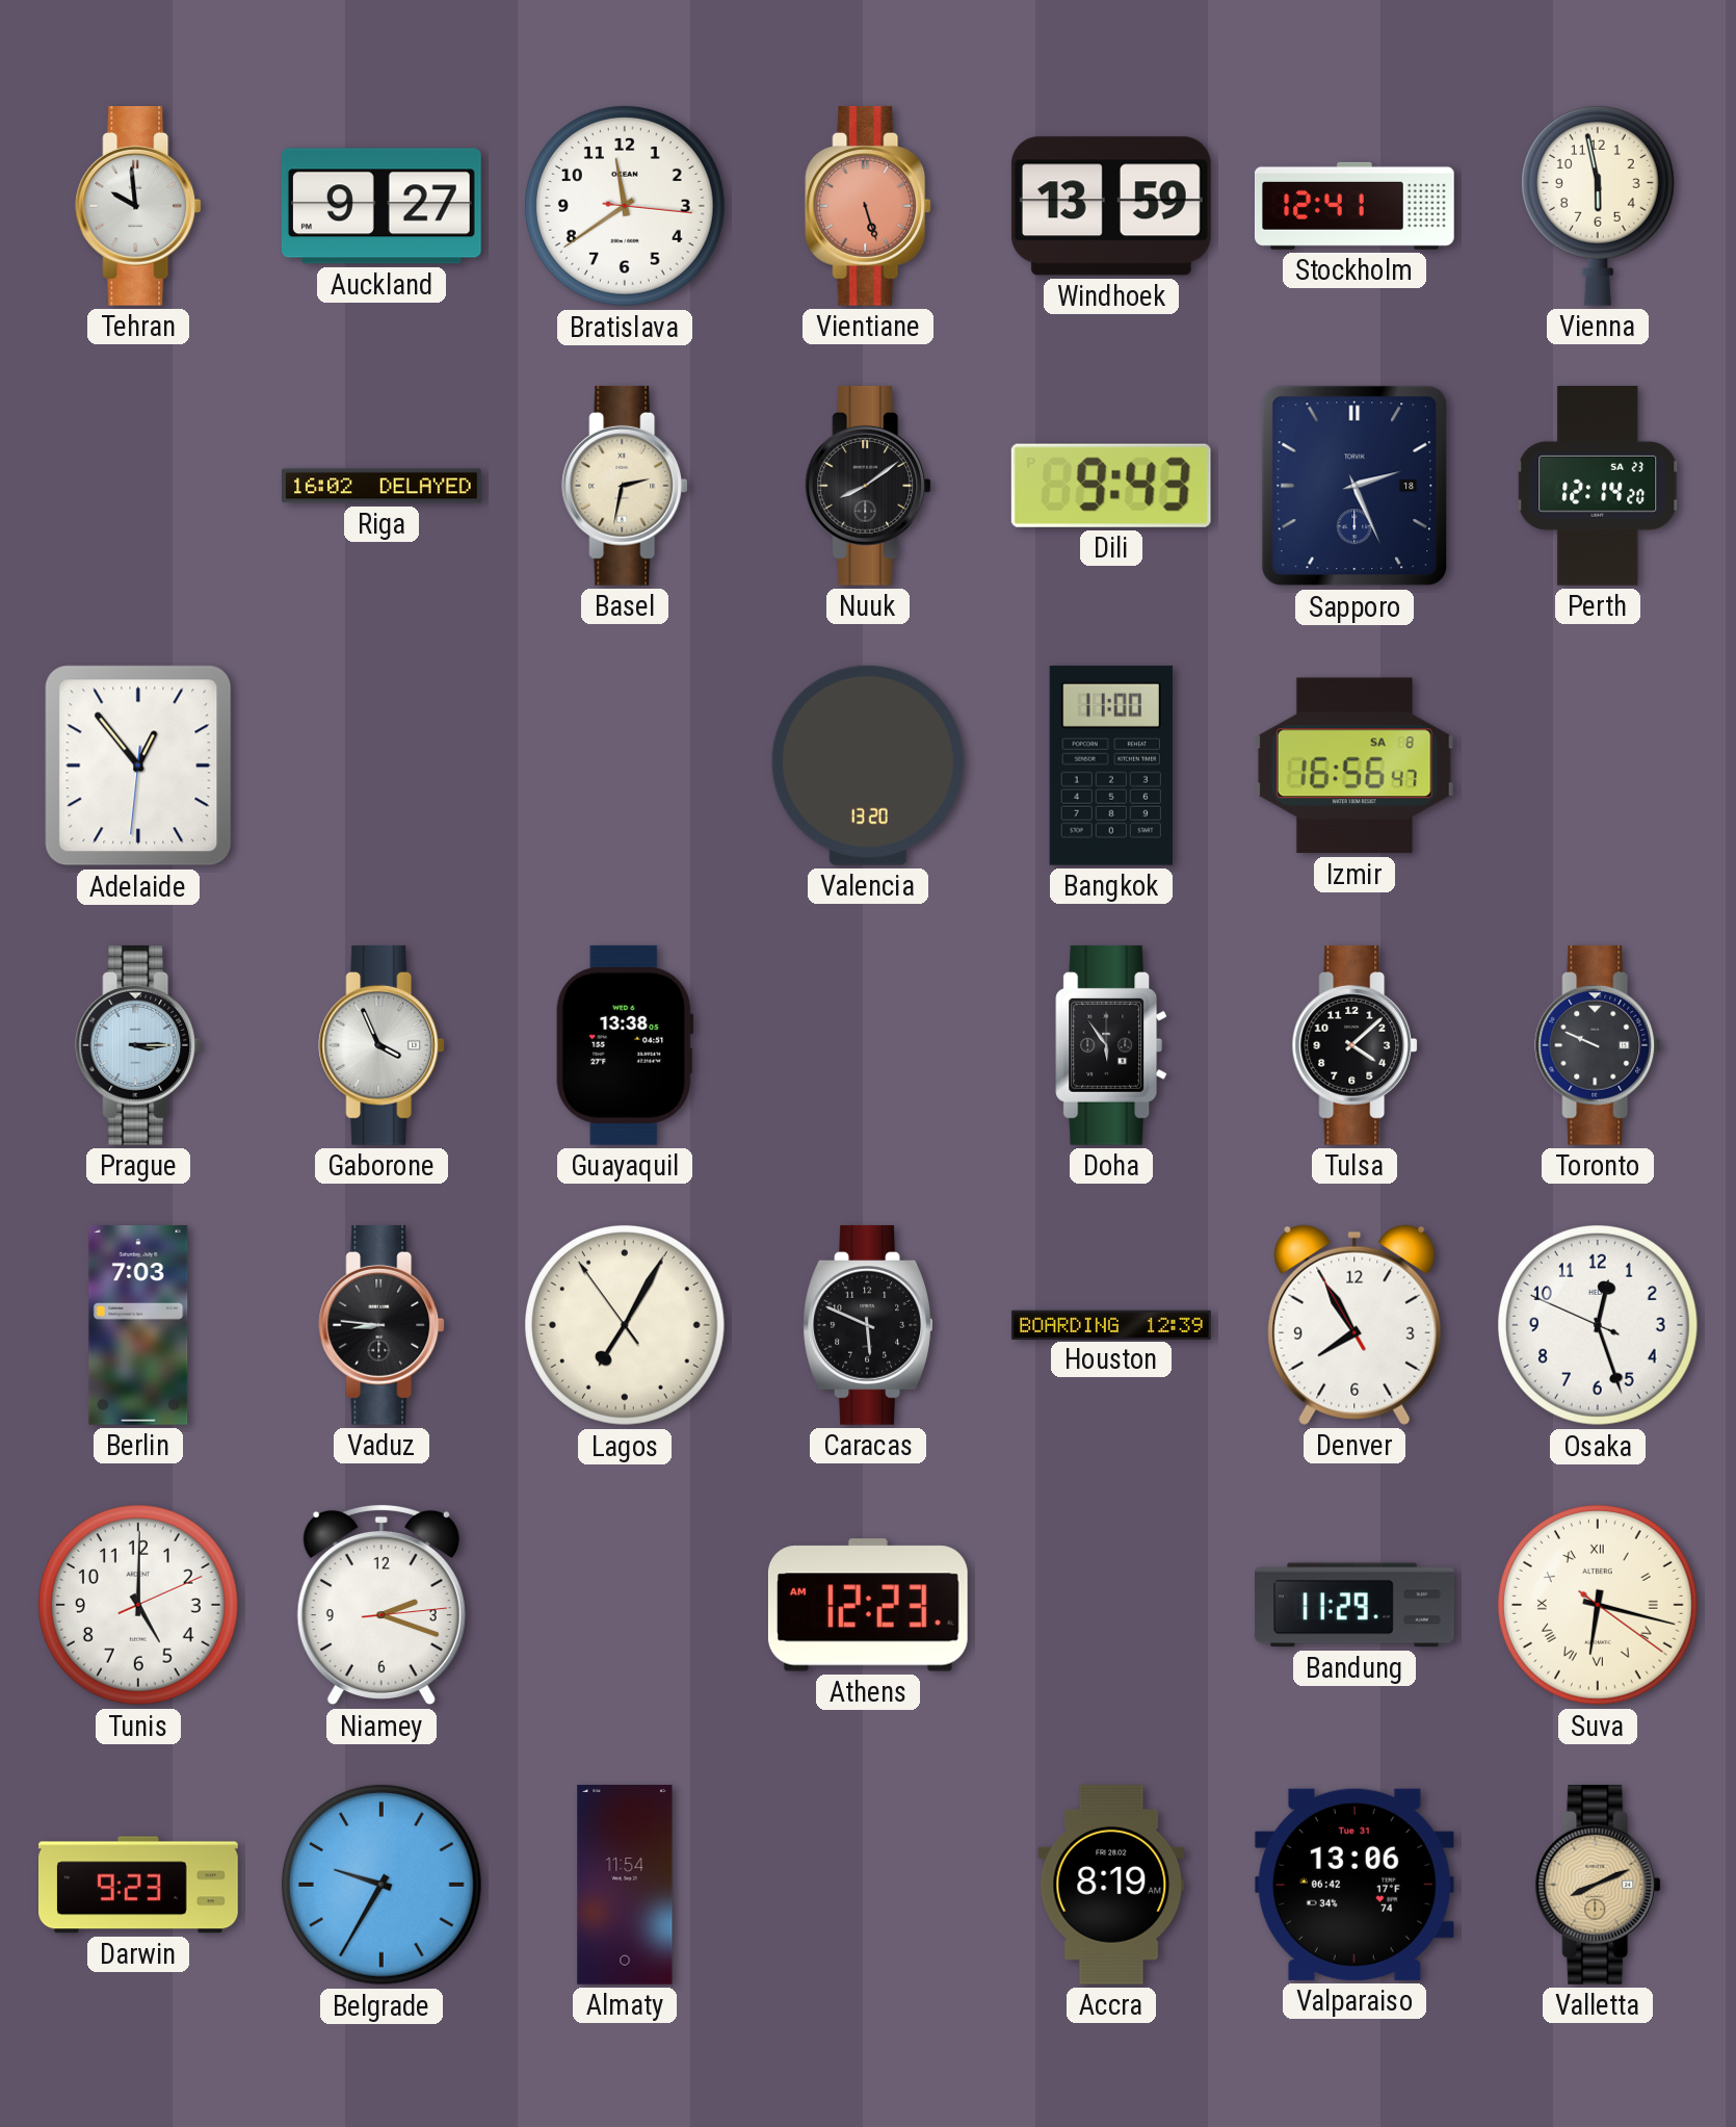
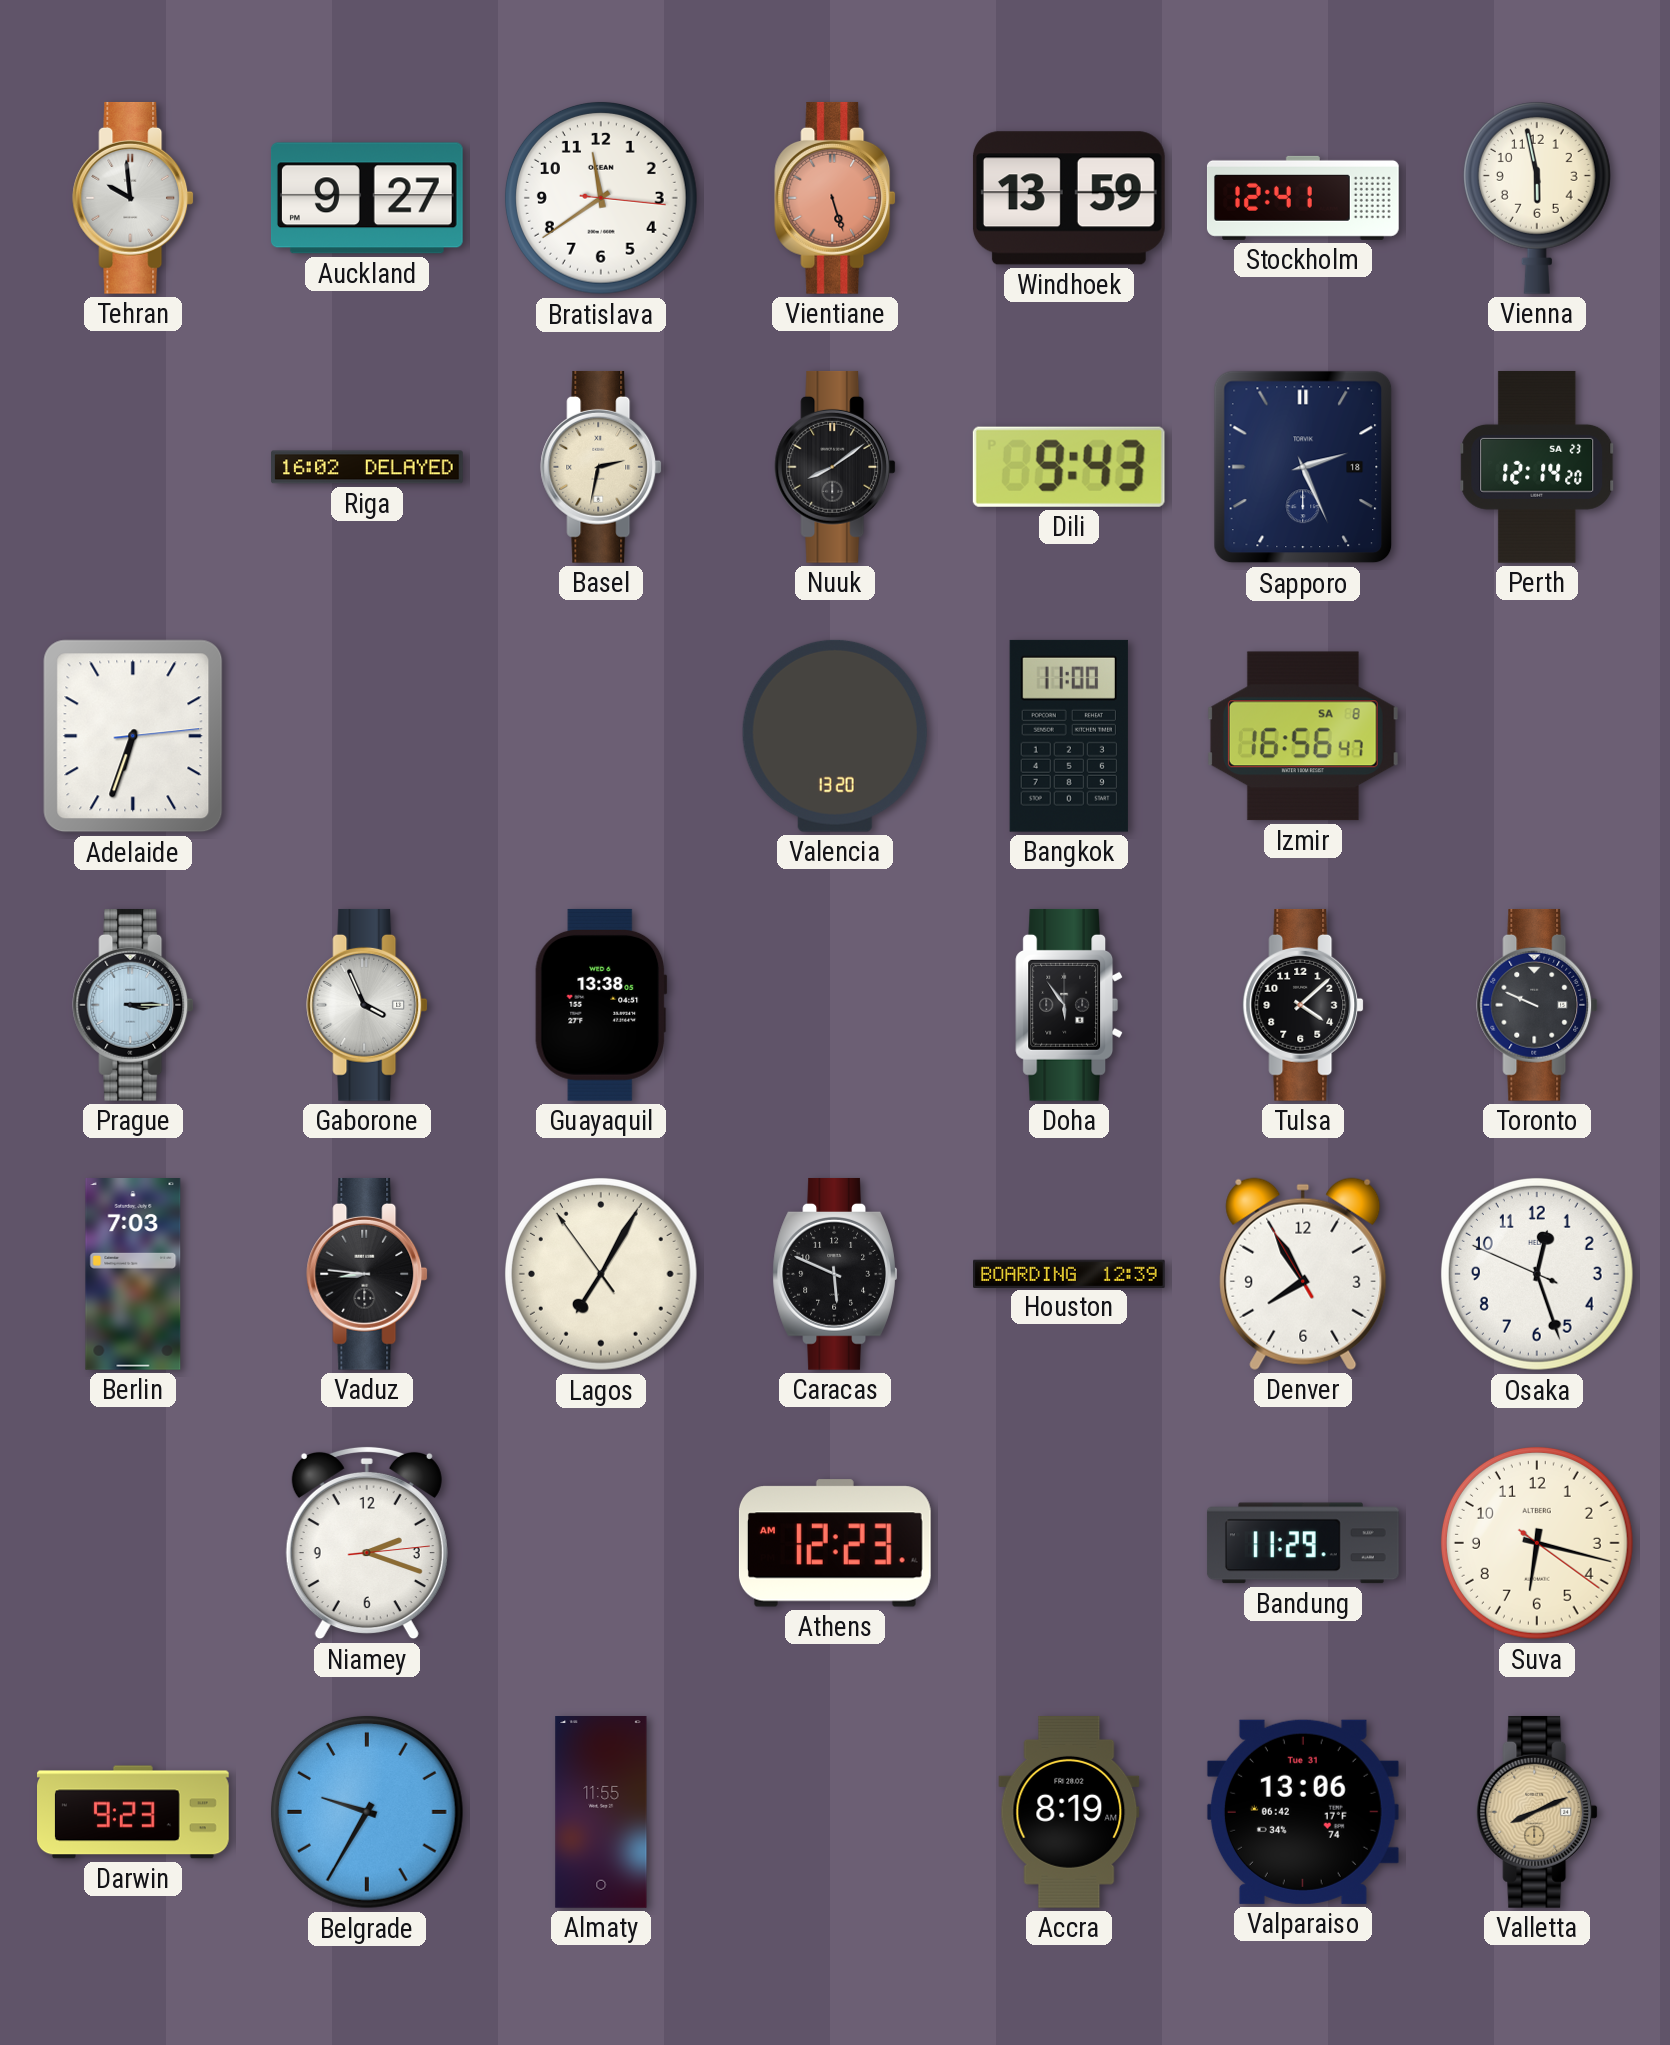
Adelaide: 12:53 -> 6:33 (133, 736)
Tunis: 5:00 -> none (138, 1605)
Suva numerals: Roman -> Arabic (1537, 1543)
Almaty: 11:54 -> 11:55 (601, 1813)
